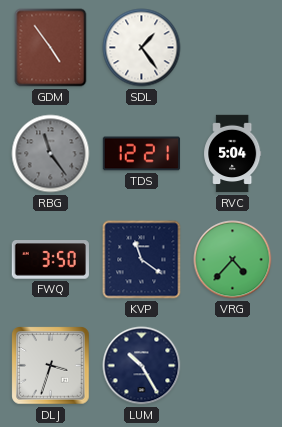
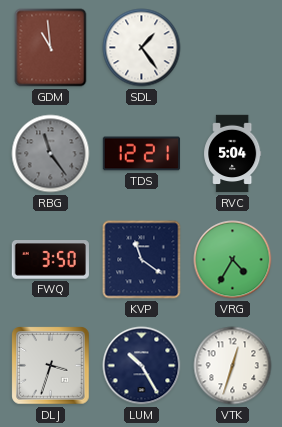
GDM: 4:54 -> 10:59 (51, 48)
VRG: 4:37 -> 4:35 (233, 260)
VTK: none -> 12:33 (233, 366)
